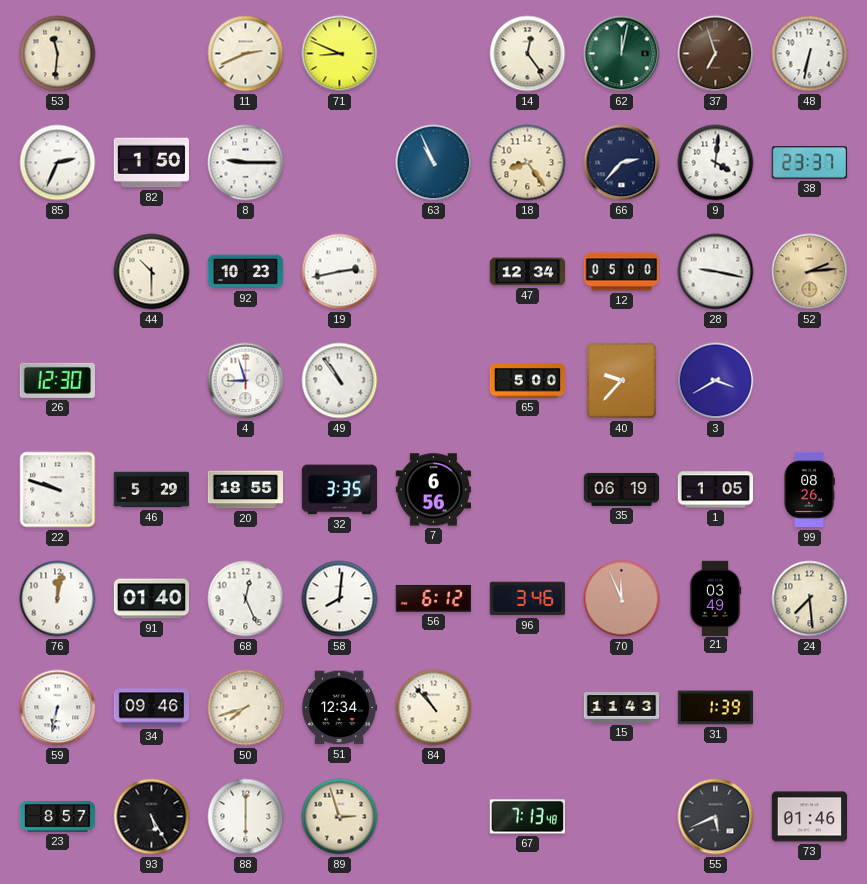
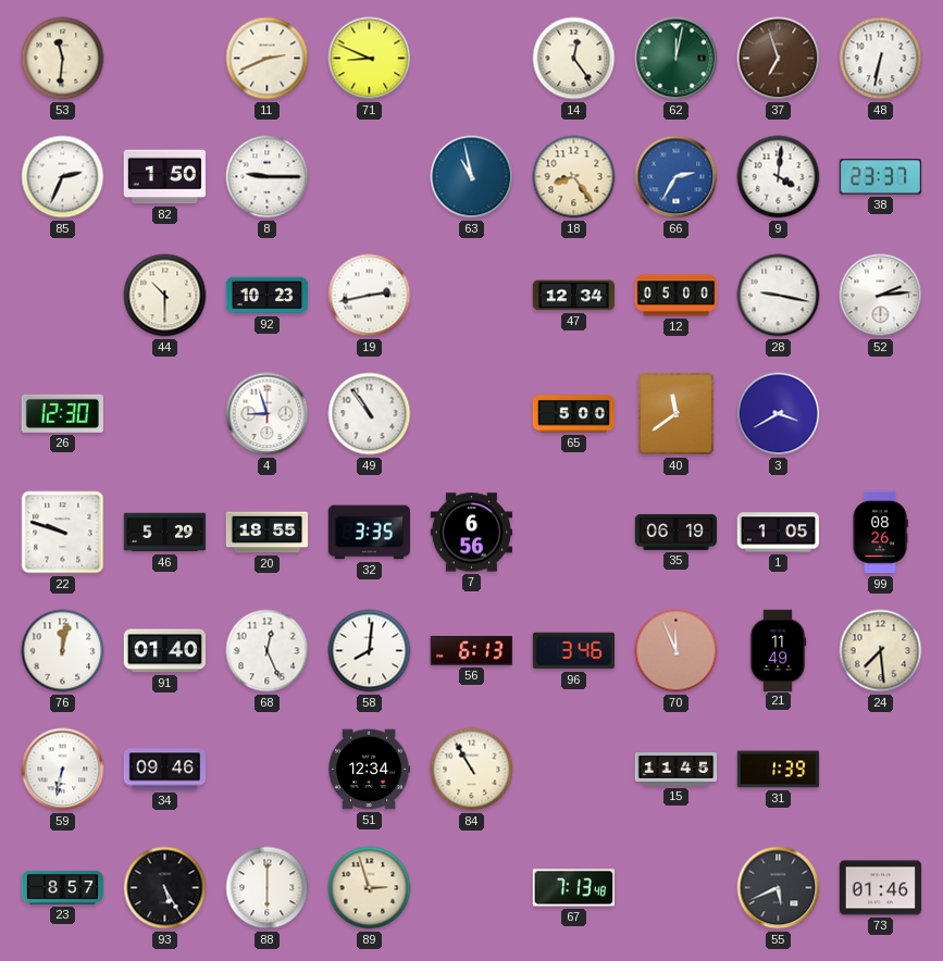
63: 10:56 -> 10:58 (472, 177)
66: 2:37 -> 2:35 (677, 177)
66 dial: navy -> blue (677, 177)
52 dial: champagne -> white (881, 296)
40: 9:37 -> 11:39 (675, 413)
56: 6:12 -> 6:13 (471, 651)
21: 03:49 -> 11:49 (778, 650)
50: 7:42 -> none (246, 708)
84: 10:53 -> 10:55 (472, 770)
15: 11:43 -> 11:45 (677, 770)
